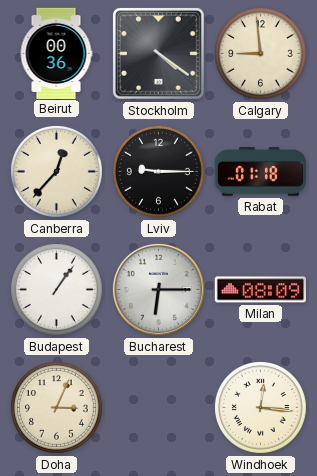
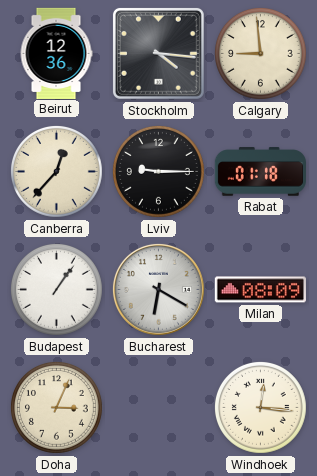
Beirut: 00:36 -> 12:36 (56, 53)
Stockholm: 4:21 -> 4:16 (158, 53)
Bucharest: 6:15 -> 6:20 (158, 289)
